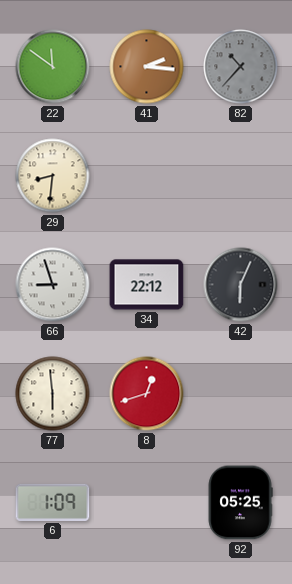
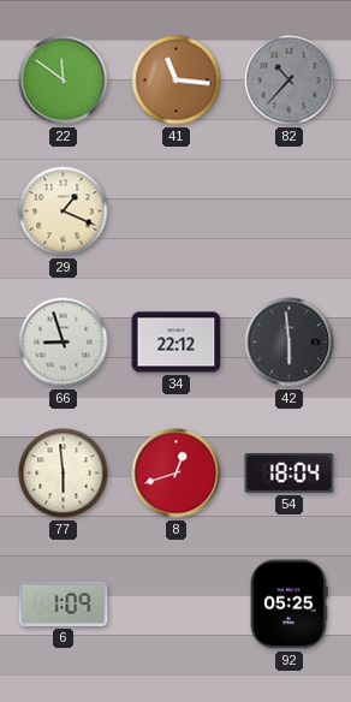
41: 2:16 -> 11:16 (177, 81)
29: 8:31 -> 1:19 (64, 212)
42: 6:04 -> 5:59 (290, 343)
54: none -> 18:04 (290, 474)
